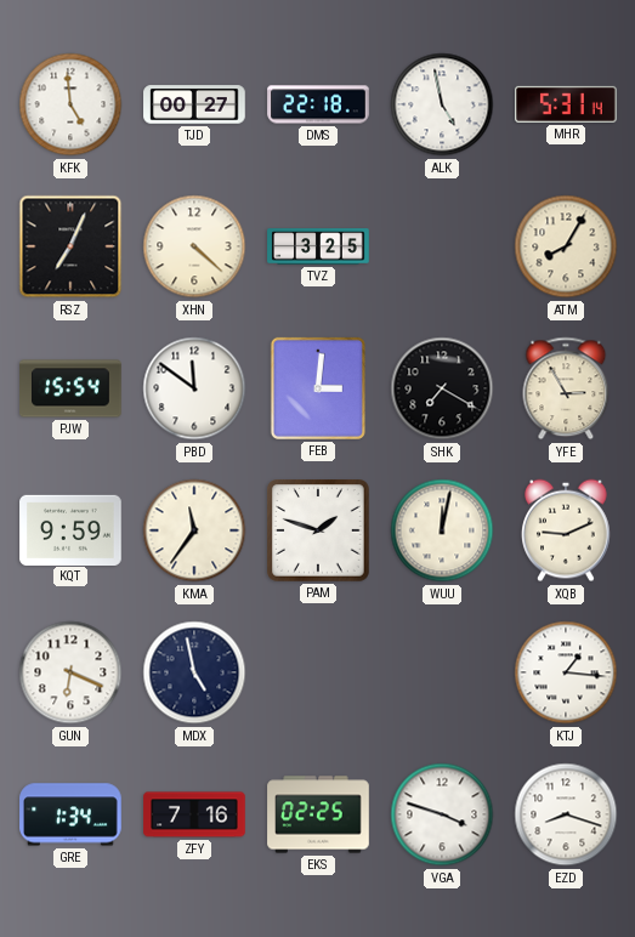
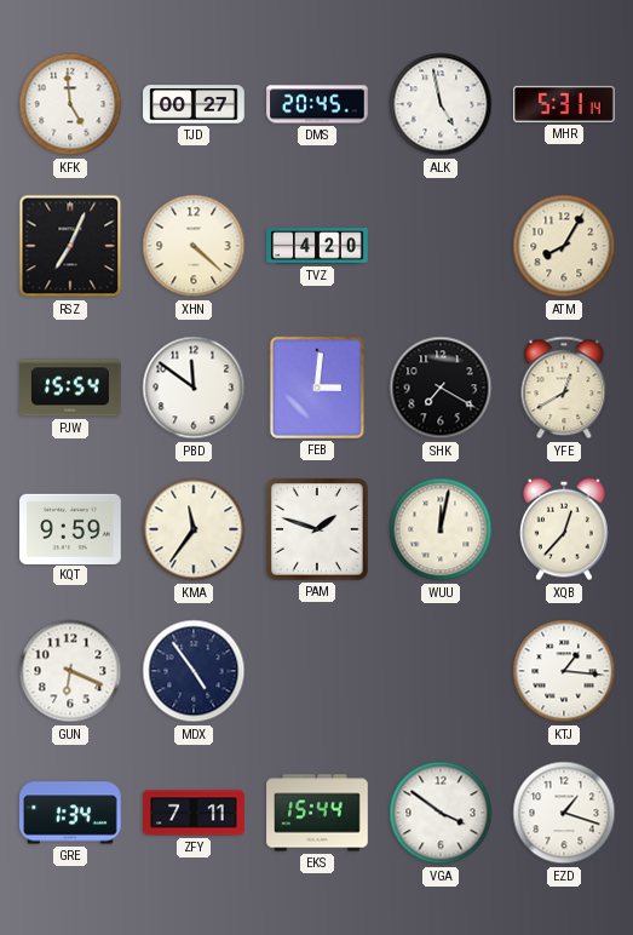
DMS: 22:18 -> 20:45 (317, 104)
TVZ: 3:25 -> 4:20 (317, 246)
YFE: 2:55 -> 12:40 (564, 388)
XQB: 9:11 -> 12:37 (565, 529)
MDX: 4:58 -> 4:54 (194, 671)
ZFY: 7:16 -> 7:11 (194, 813)
EKS: 02:25 -> 15:44 (317, 813)
VGA: 3:48 -> 3:51 (441, 813)
EZD: 8:18 -> 1:18 (564, 813)
